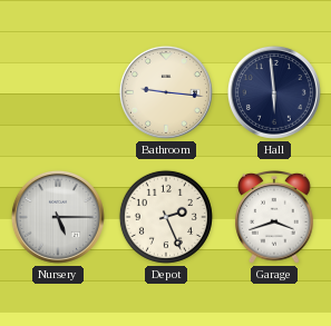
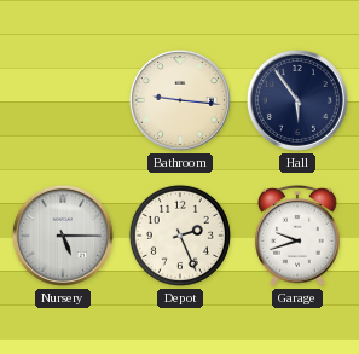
Hall: 5:59 -> 5:54 (297, 100)
Garage: 3:42 -> 9:42 (297, 237)
